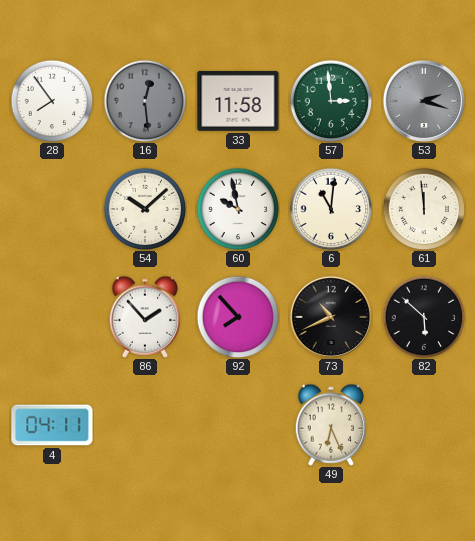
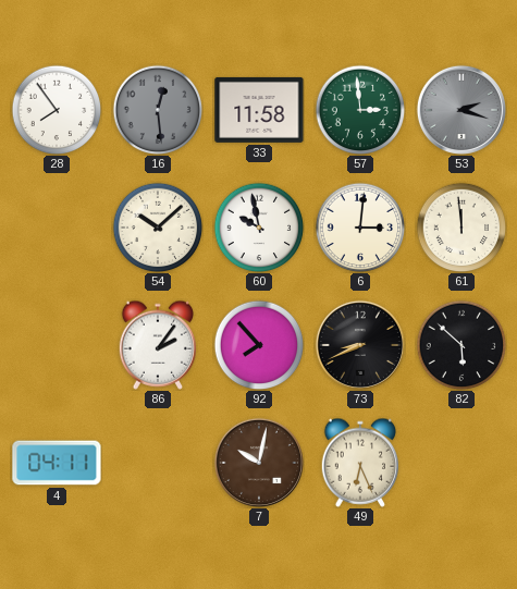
6: 11:01 -> 3:01 (360, 228)
86: 1:53 -> 2:06 (158, 345)
73: 10:41 -> 8:41 (360, 345)
7: none -> 10:02 (259, 463)
